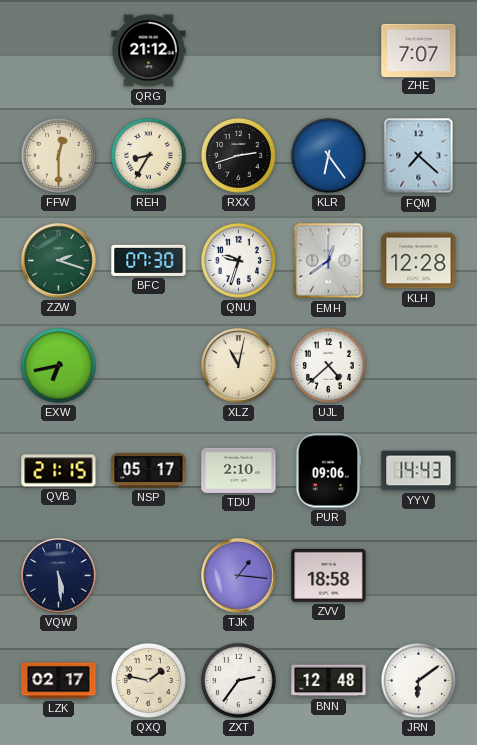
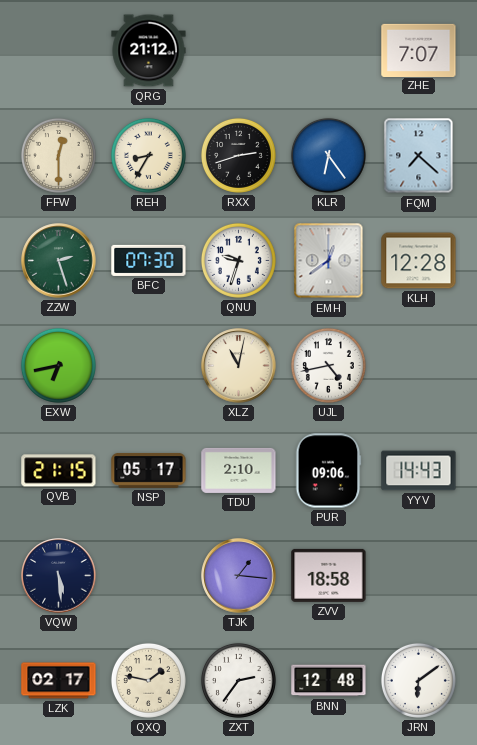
ZZW: 2:18 -> 2:27 (59, 261)
UJL: 4:38 -> 4:43 (328, 365)
